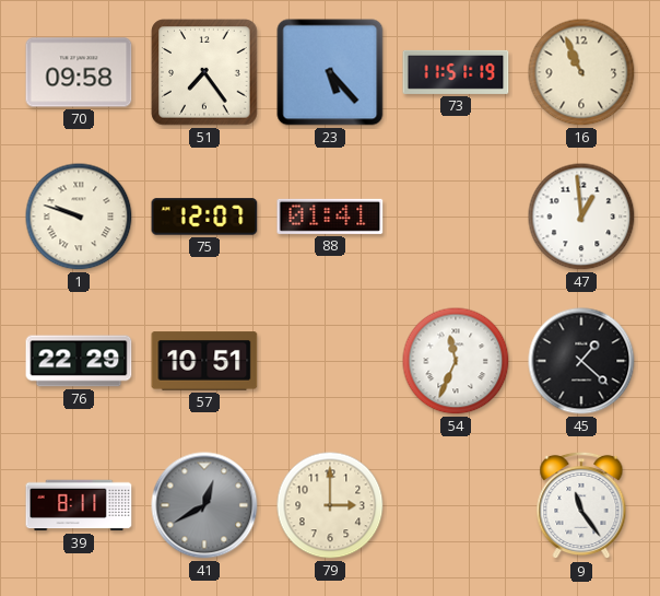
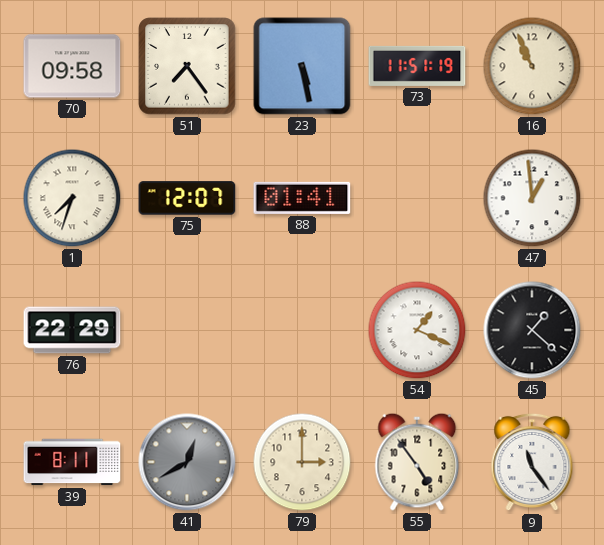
23: 5:23 -> 5:28 (302, 66)
1: 9:48 -> 7:33 (72, 198)
57: 10:51 -> none (204, 361)
54: 11:34 -> 1:19 (417, 330)
55: none -> 4:54 (417, 462)
